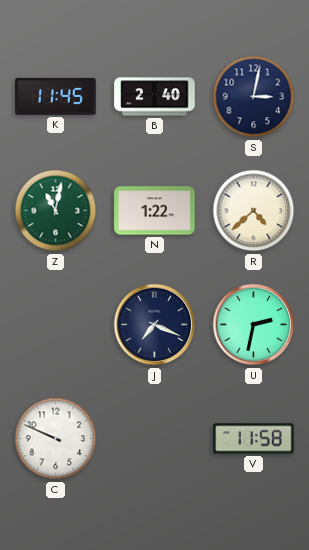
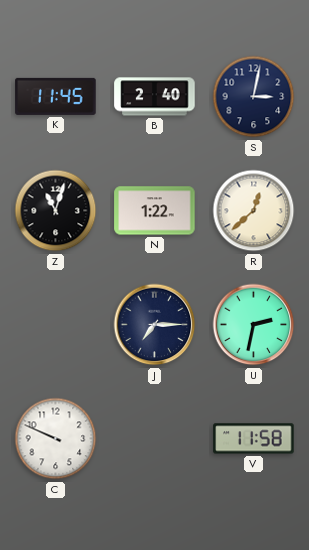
Z: 11:02 -> 11:03 (56, 211)
Z dial: green -> black (56, 211)
R: 4:38 -> 12:38 (254, 211)
J: 7:19 -> 7:15 (155, 325)
